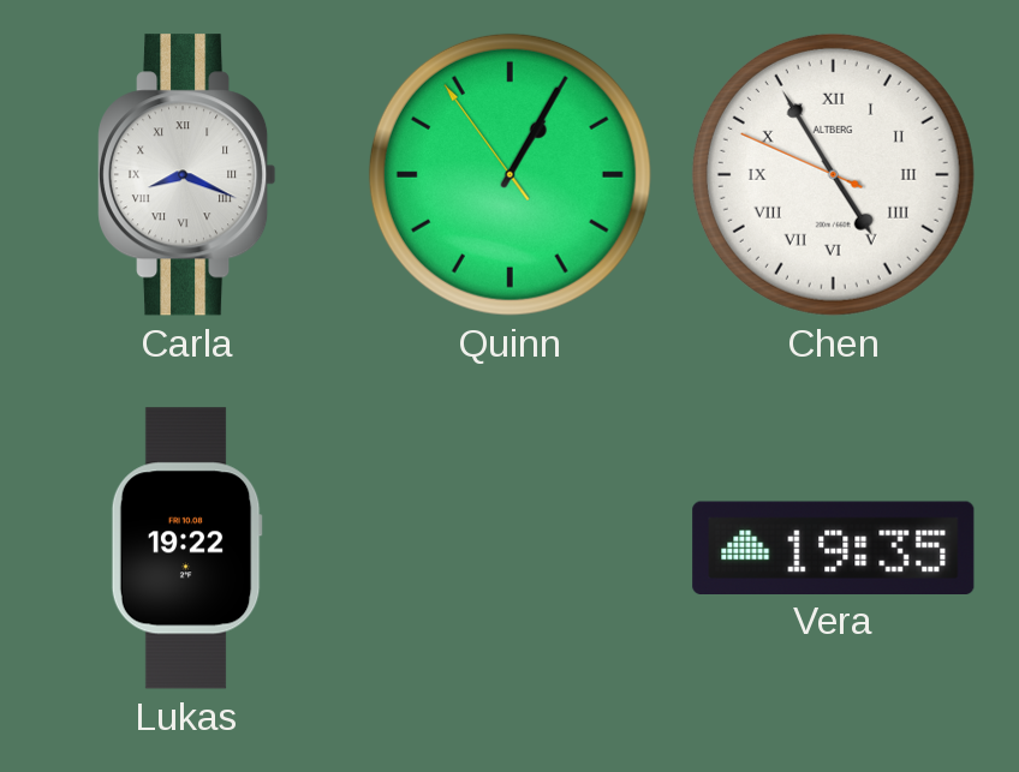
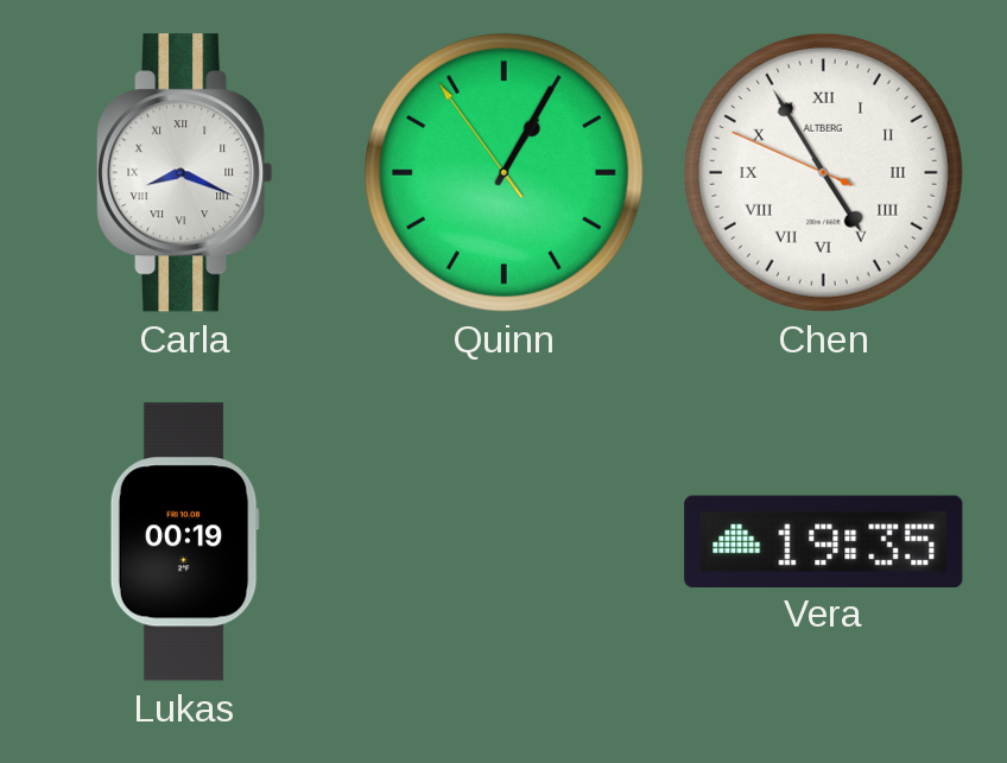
Lukas: 19:22 -> 00:19 (184, 542)
